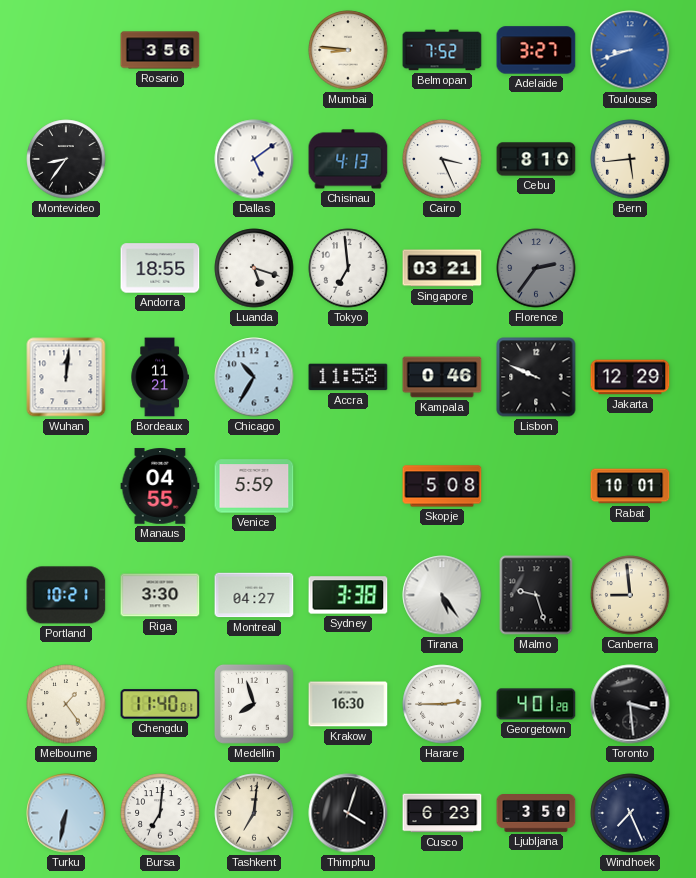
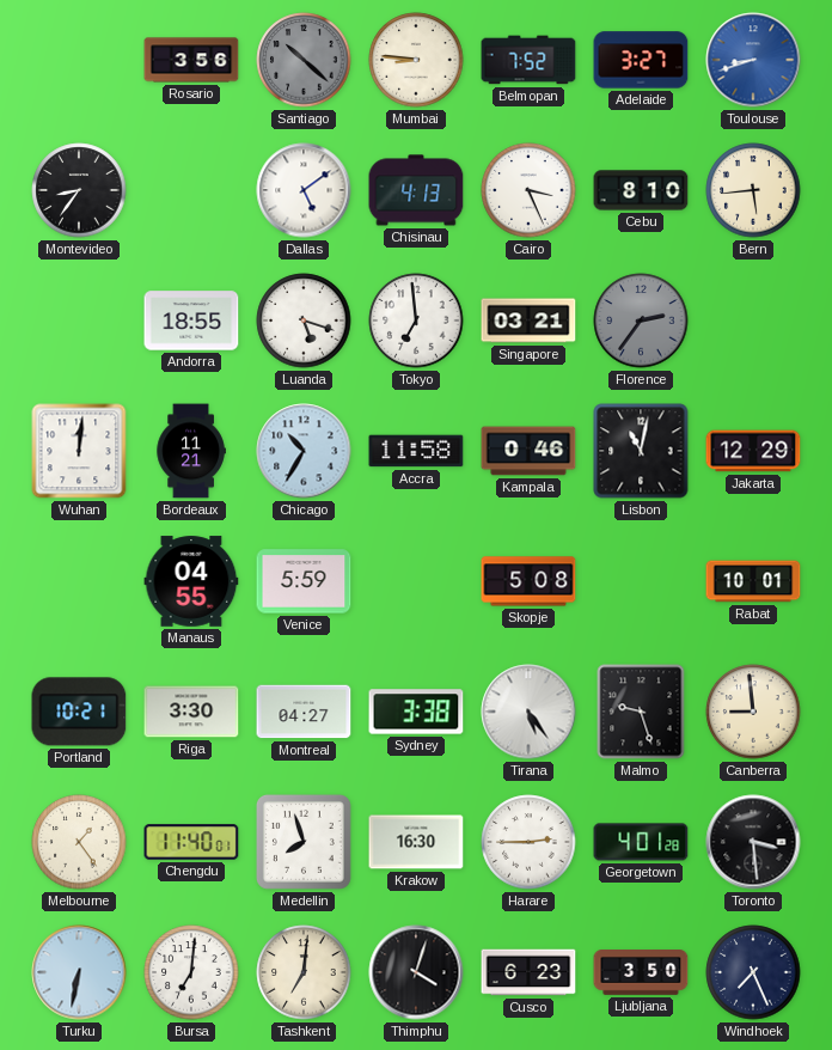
Santiago: none -> 10:22 (304, 60)
Lisbon: 9:49 -> 11:02 (641, 451)
